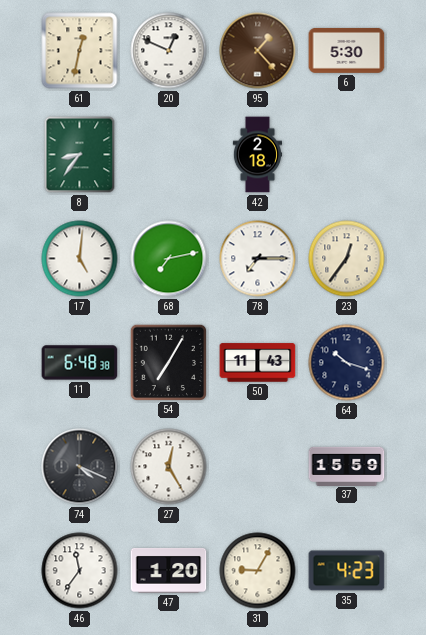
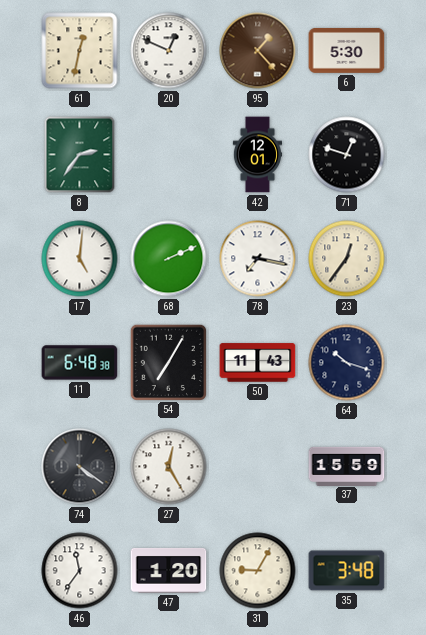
8: 8:36 -> 2:36 (80, 155)
42: 2:18 -> 12:01 (257, 155)
71: none -> 12:48 (347, 155)
68: 7:13 -> 2:11 (169, 259)
78: 7:15 -> 7:17 (258, 259)
74: 4:19 -> 4:21 (80, 467)
35: 4:23 -> 3:48 (347, 571)
